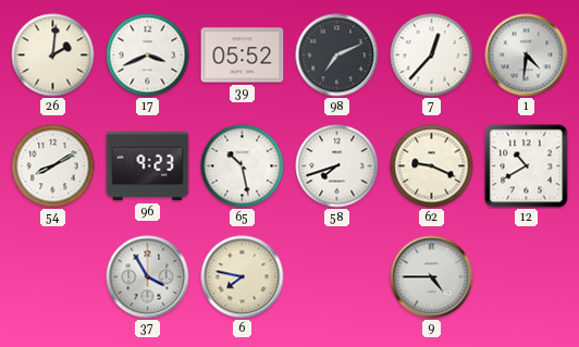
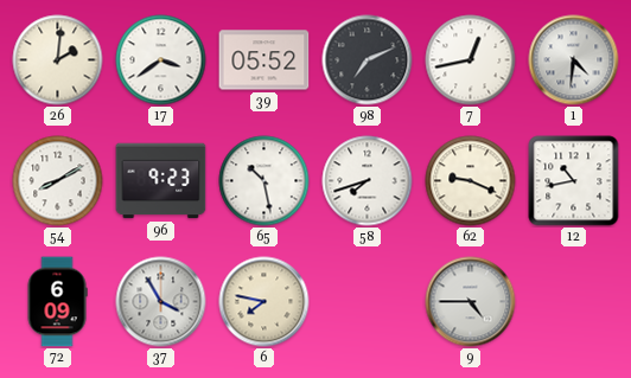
17: 3:41 -> 3:39 (161, 60)
7: 12:37 -> 12:43 (471, 60)
12: 10:40 -> 10:43 (574, 181)
72: none -> 6:09 (57, 302)
